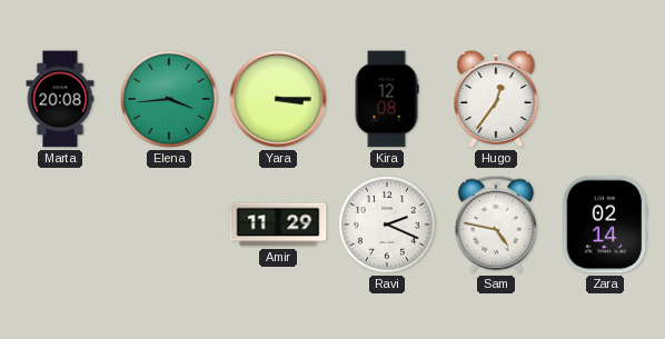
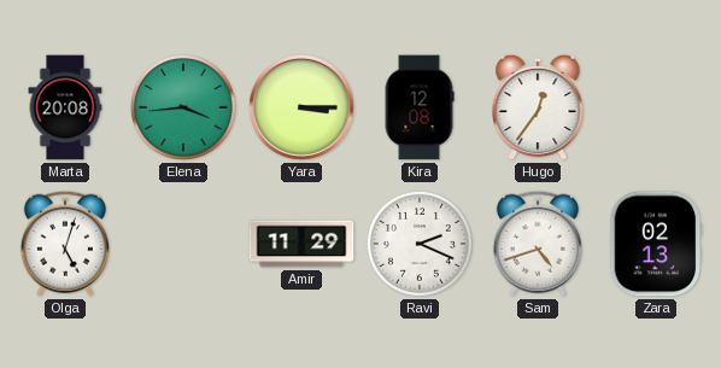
Olga: none -> 5:03 (65, 244)
Sam: 4:47 -> 4:42 (538, 244)
Zara: 02:14 -> 02:13 (656, 244)
